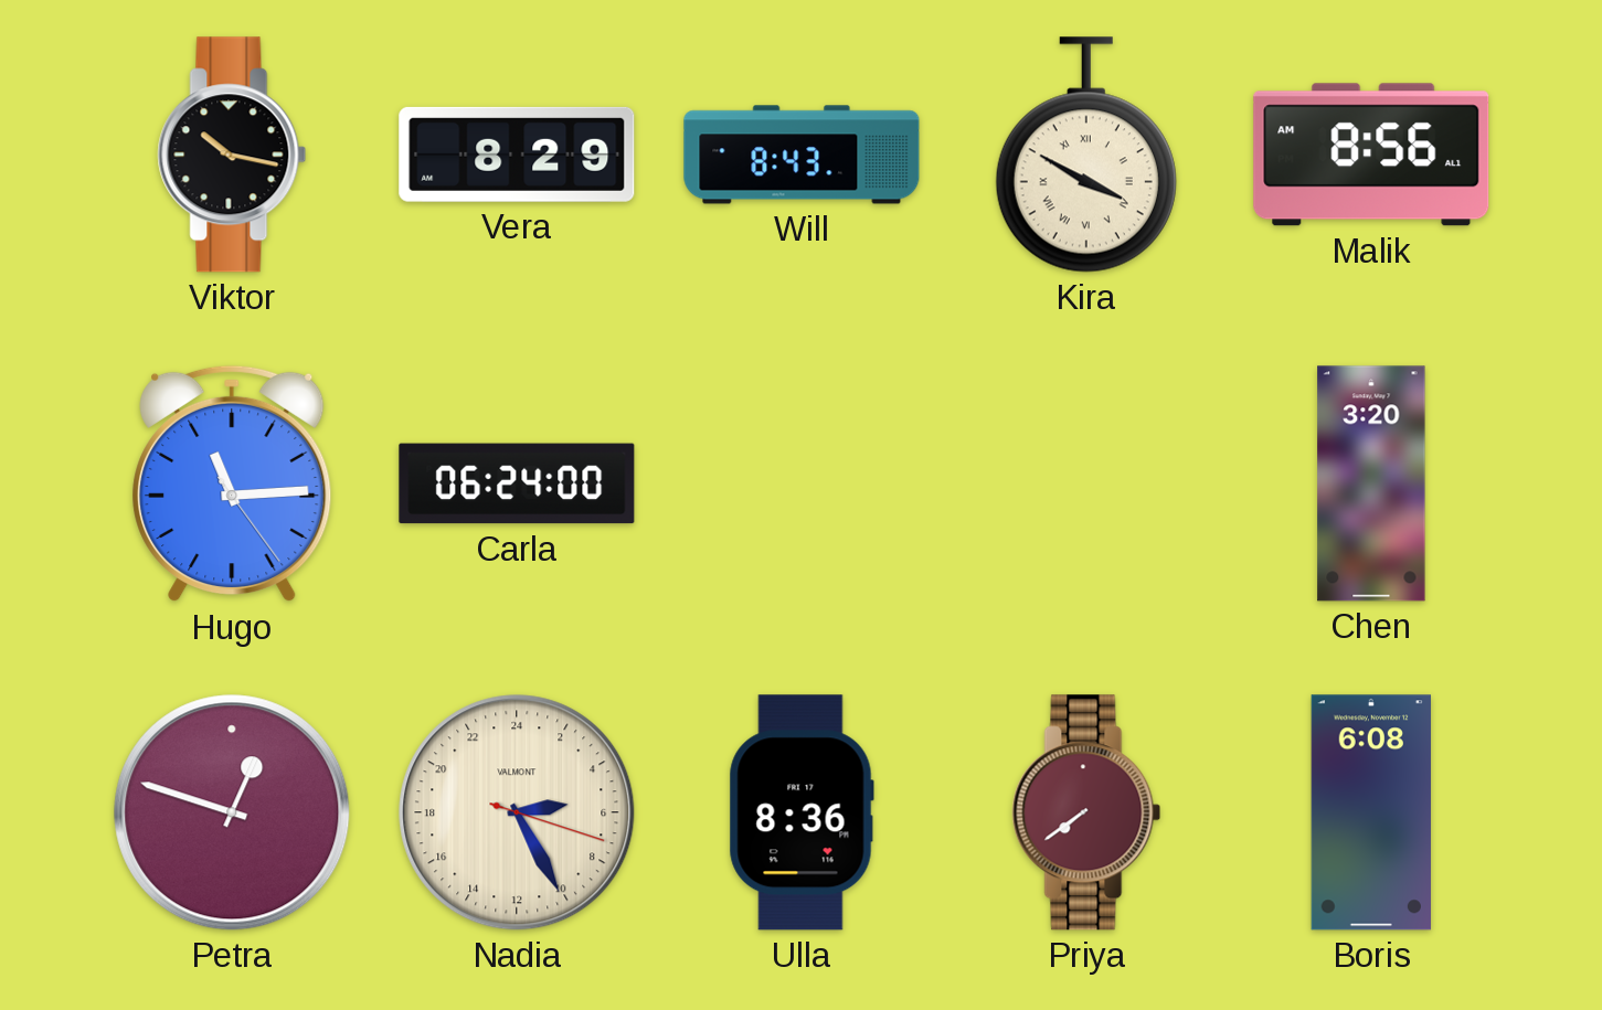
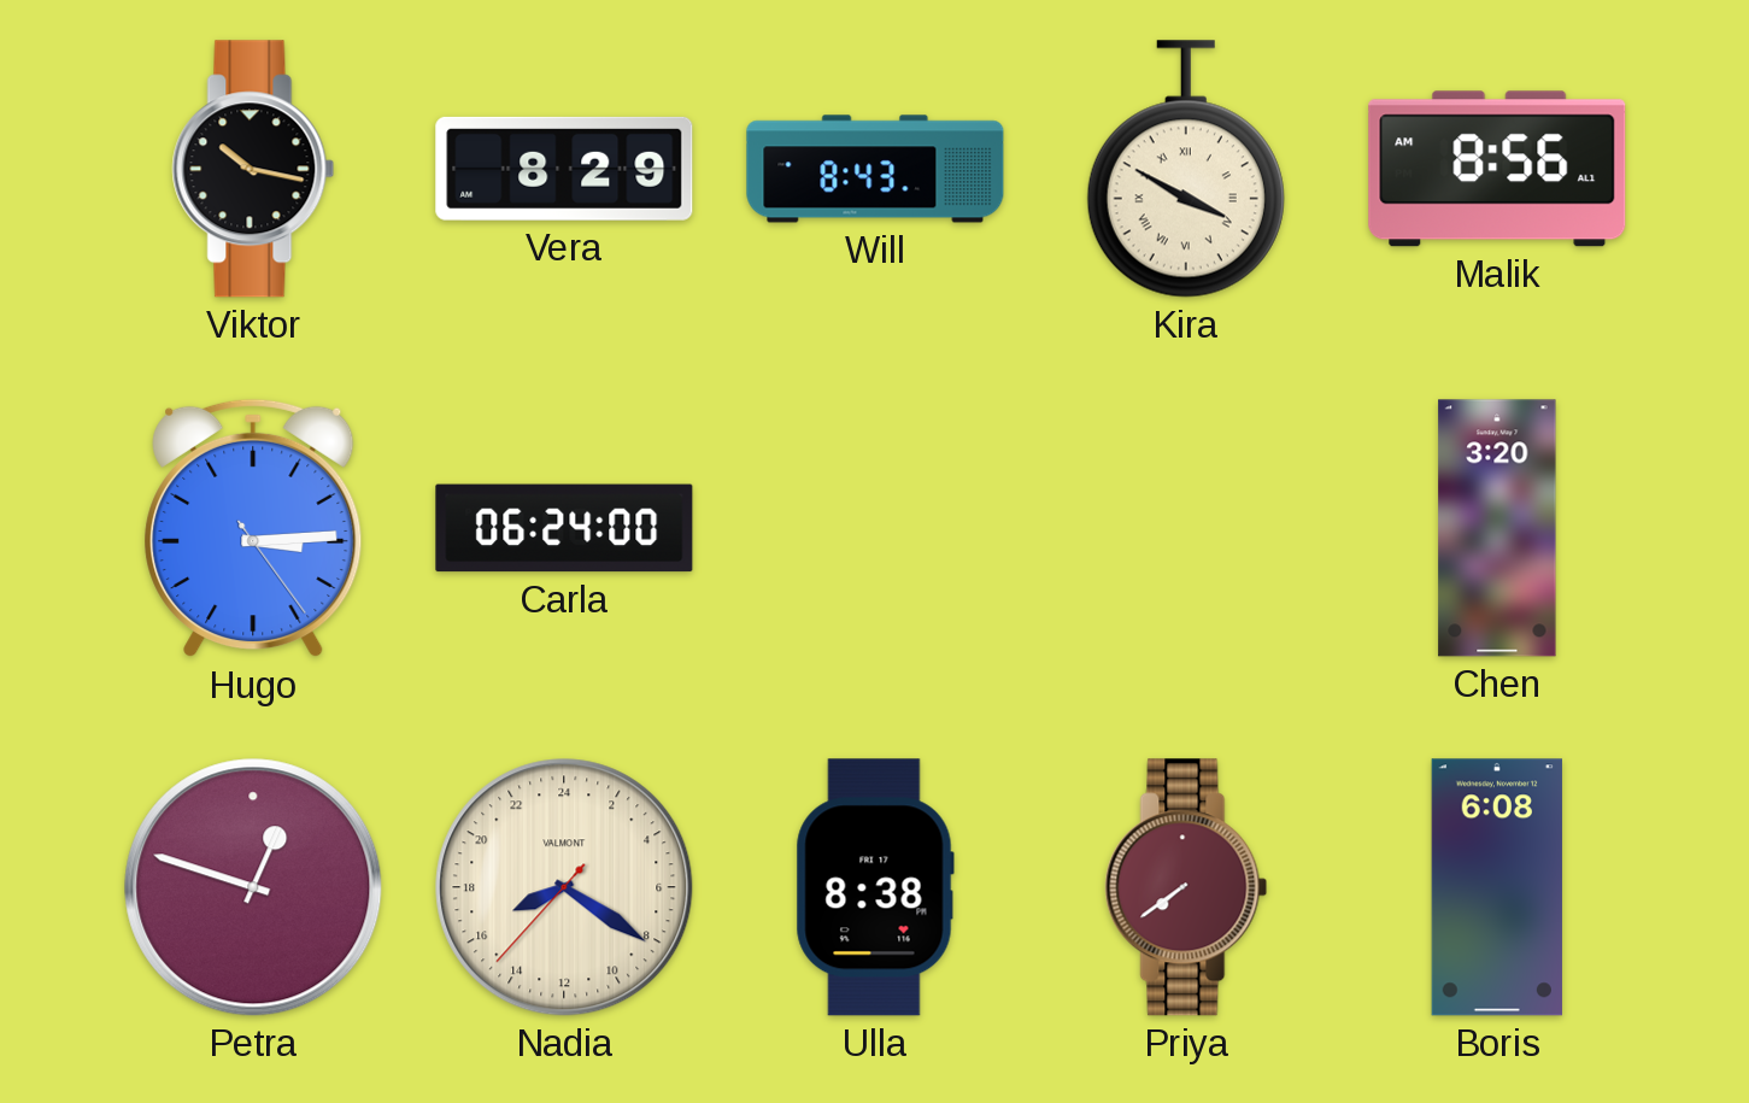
Hugo: 11:14 -> 3:14 (253, 528)
Nadia: 5:25 -> 16:20 (564, 887)
Ulla: 8:36 -> 8:38 (875, 887)
